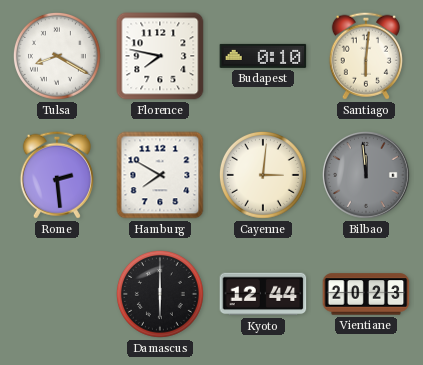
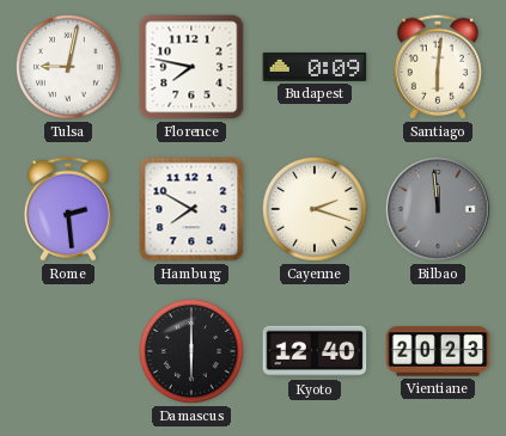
Tulsa: 8:20 -> 9:02 (68, 67)
Budapest: 0:10 -> 0:09 (315, 67)
Cayenne: 3:01 -> 2:18 (315, 209)
Kyoto: 12:44 -> 12:40 (315, 351)
